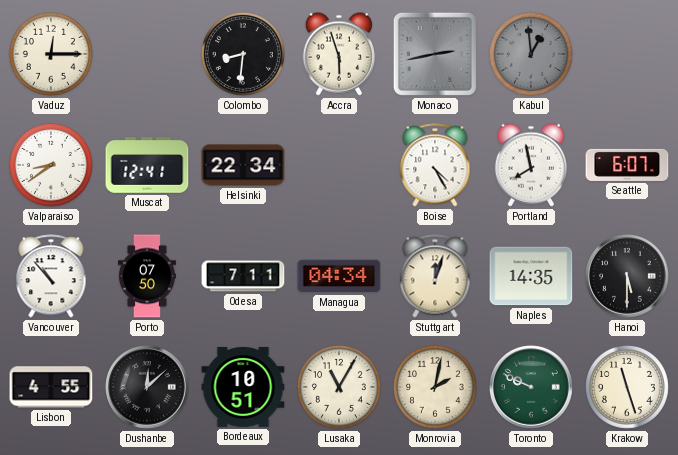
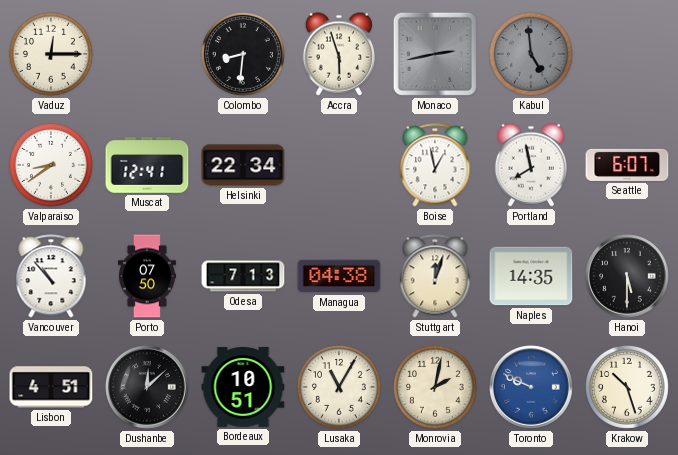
Kabul: 12:59 -> 4:59 (531, 54)
Boise: 4:25 -> 12:58 (435, 165)
Odesa: 7:11 -> 7:13 (243, 276)
Managua: 04:34 -> 04:38 (339, 276)
Lisbon: 4:55 -> 4:51 (51, 387)
Toronto dial: green -> blue (531, 387)
Krakow: 11:27 -> 10:27 (627, 387)
